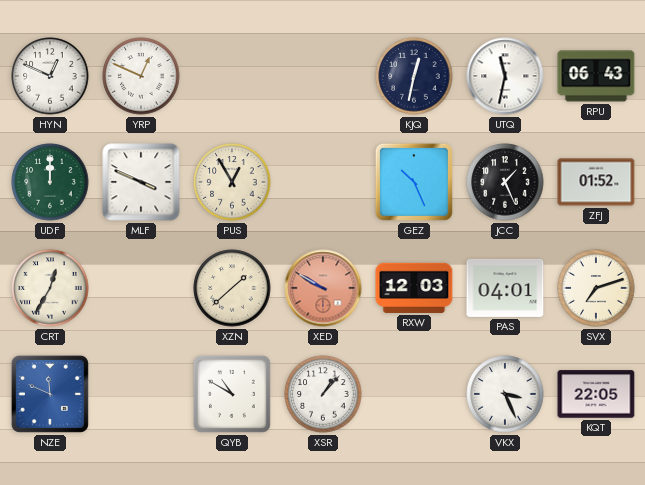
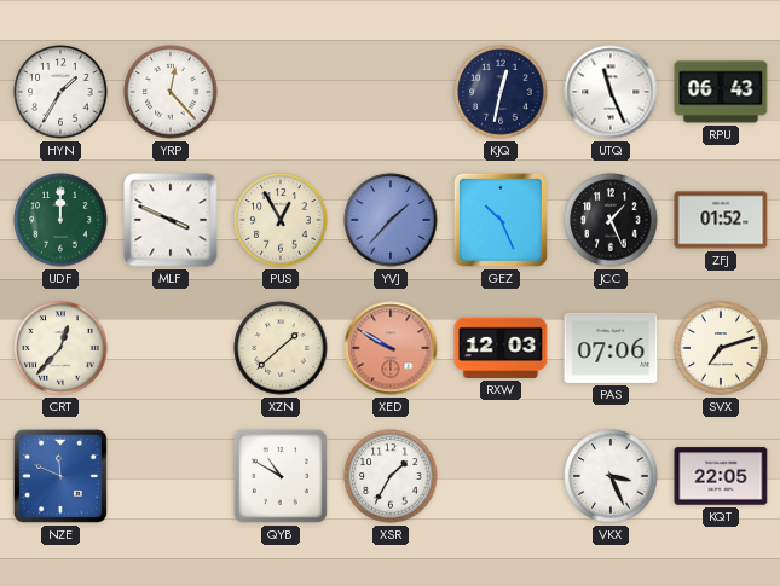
HYN: 12:49 -> 1:35 (60, 92)
YRP: 12:49 -> 12:23 (171, 92)
UTQ: 11:32 -> 11:26 (611, 92)
YVJ: none -> 1:37 (391, 220)
CRT: 12:35 -> 12:37 (60, 348)
PAS: 04:01 -> 07:06 (611, 348)
XSR: 1:07 -> 1:35 (391, 476)
